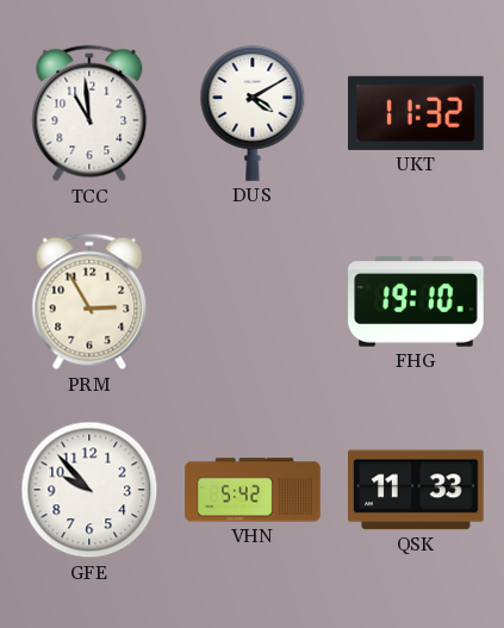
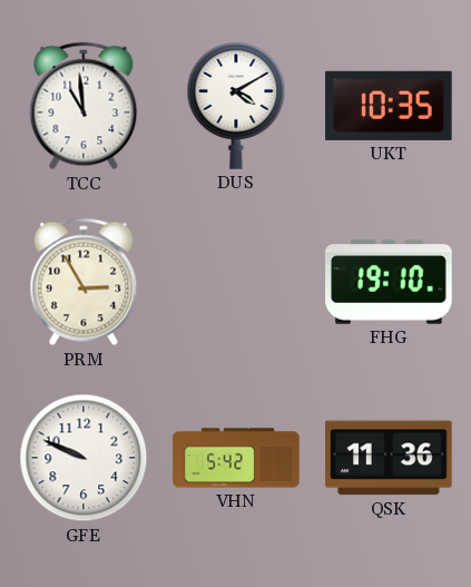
UKT: 11:32 -> 10:35 (389, 106)
GFE: 9:53 -> 9:49 (84, 458)
QSK: 11:33 -> 11:36 (389, 458)
